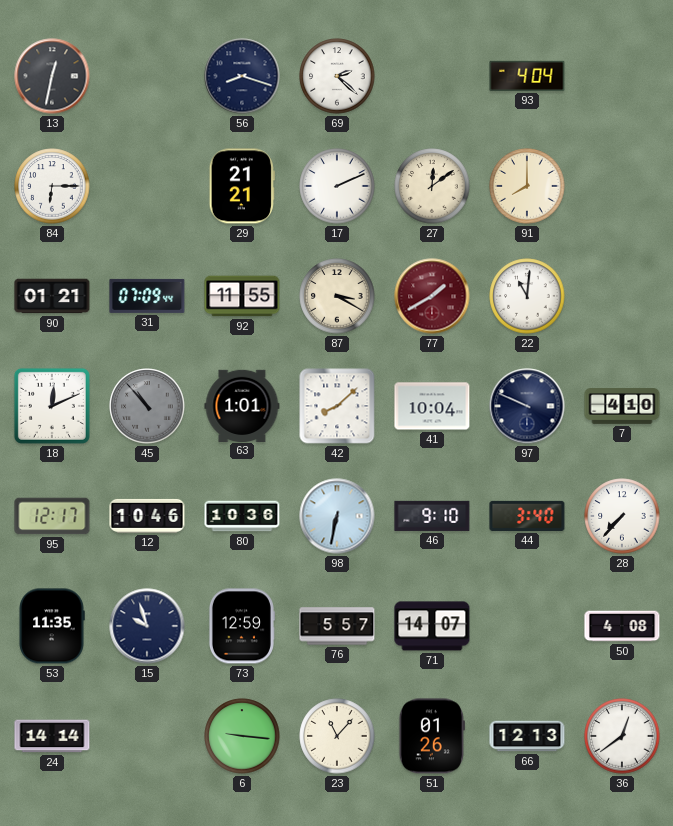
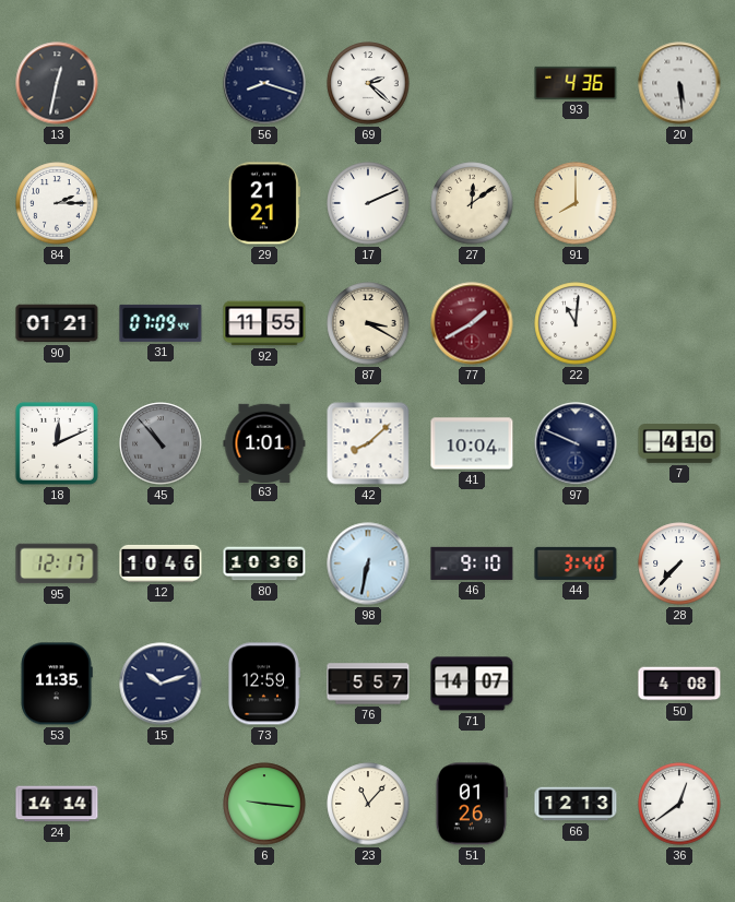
93: 4:04 -> 4:36 (576, 83)
20: none -> 5:29 (679, 83)
84: 6:15 -> 2:15 (57, 203)
15: 9:57 -> 10:12 (161, 684)
